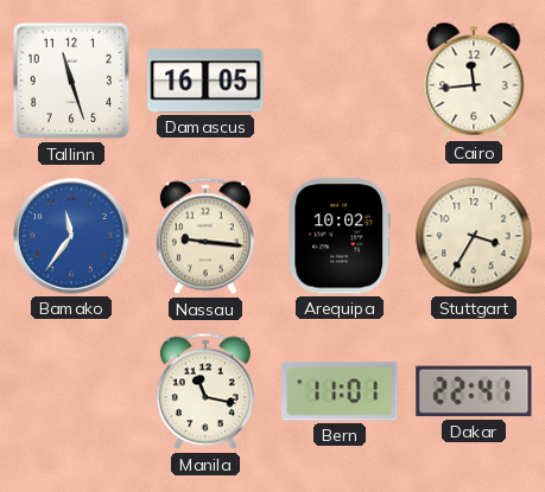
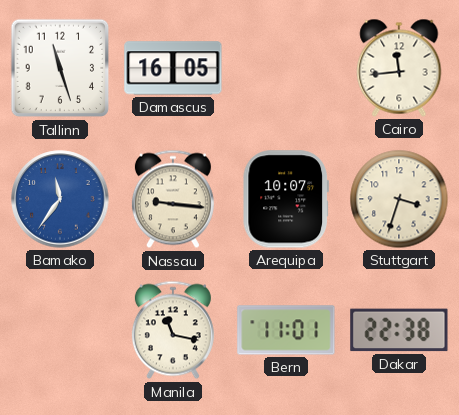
Arequipa: 10:02 -> 10:07 (286, 199)
Stuttgart: 3:35 -> 3:33 (399, 199)
Dakar: 22:41 -> 22:38 (399, 330)
